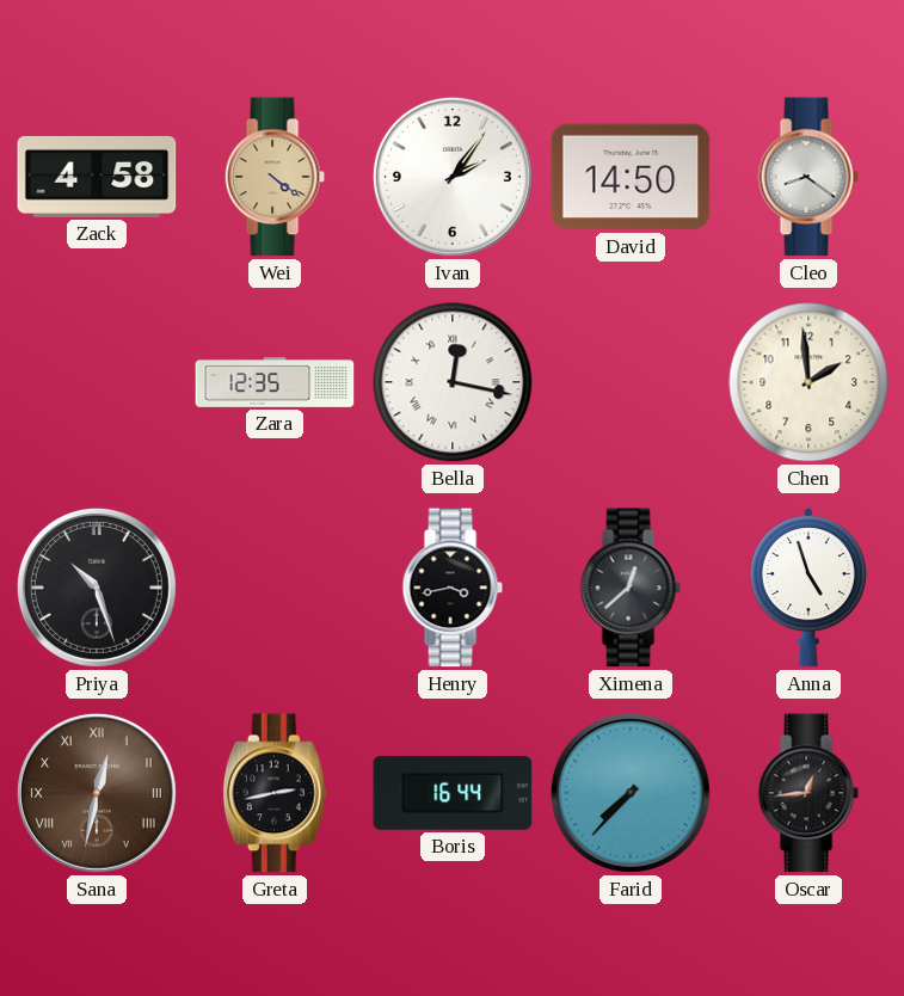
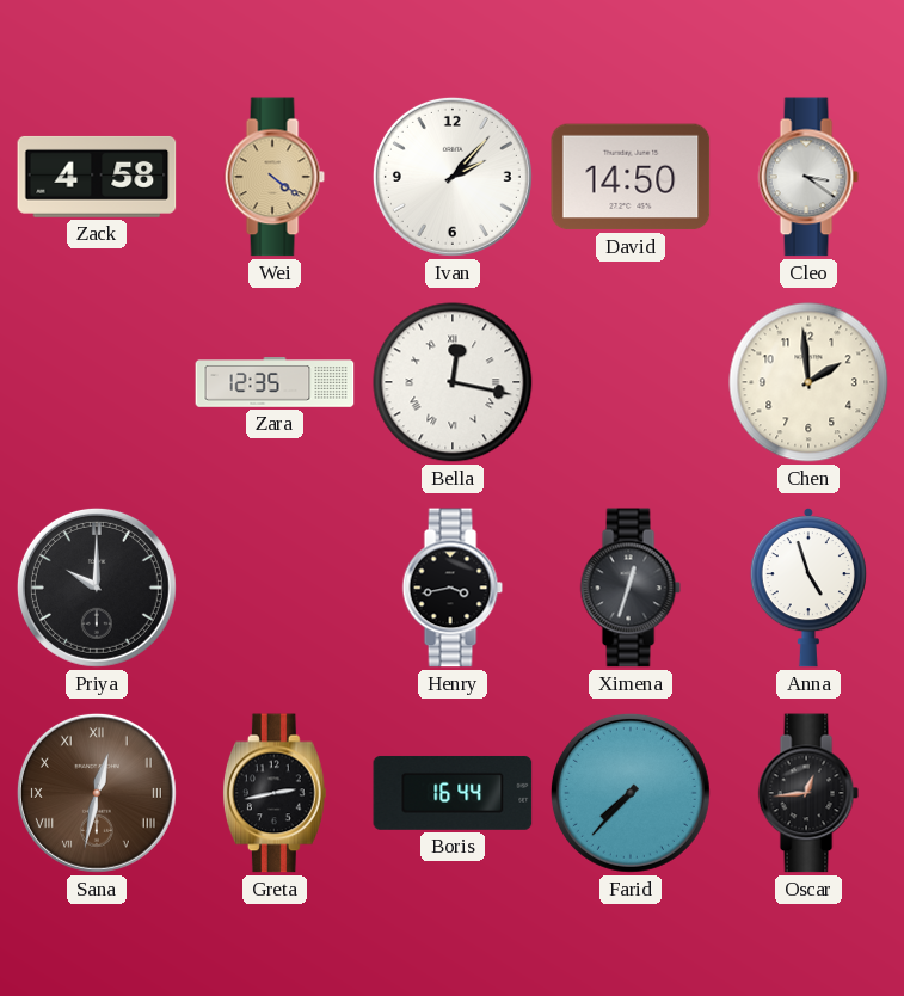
Ivan: 2:06 -> 2:07 (453, 177)
Cleo: 8:21 -> 3:21 (808, 177)
Priya: 10:27 -> 10:00 (97, 588)
Ximena: 12:38 -> 12:33 (631, 588)
